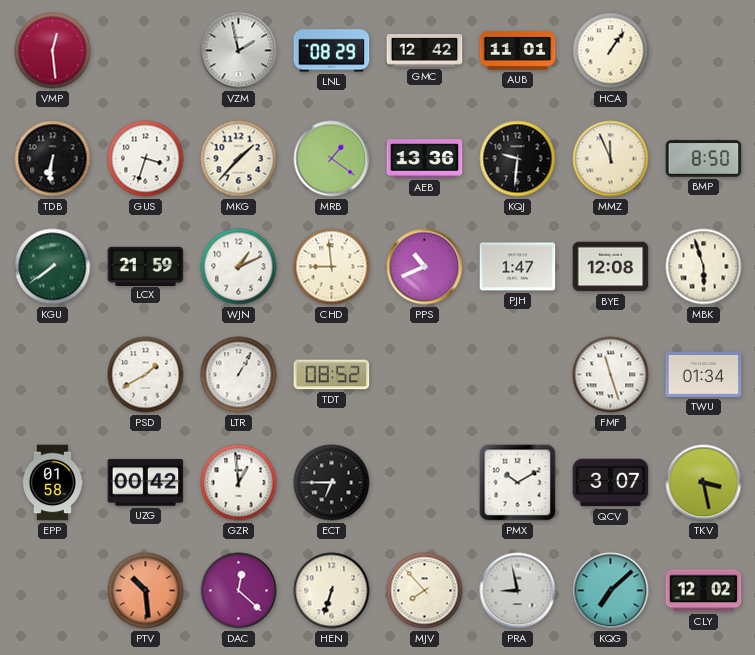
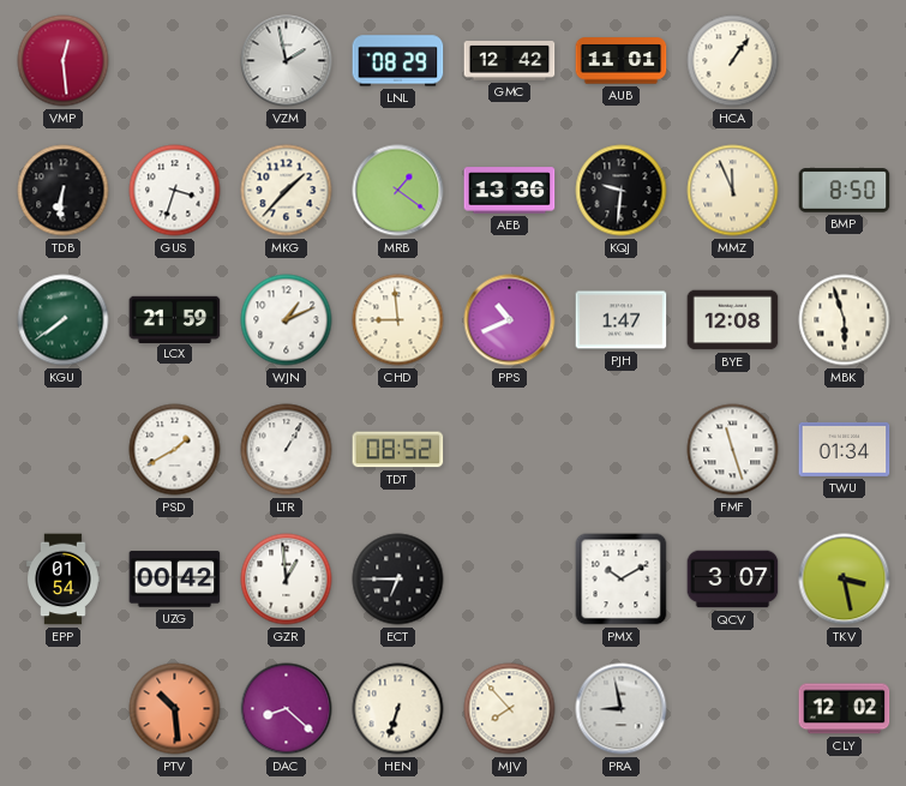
EPP: 01:58 -> 01:54 (62, 580)
DAC: 12:22 -> 8:22 (287, 709)
KQG: 7:08 -> none (611, 591)
